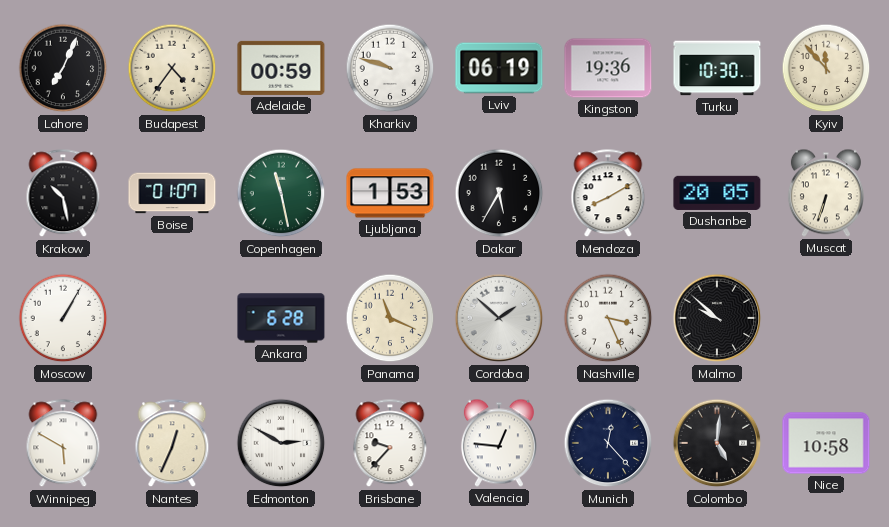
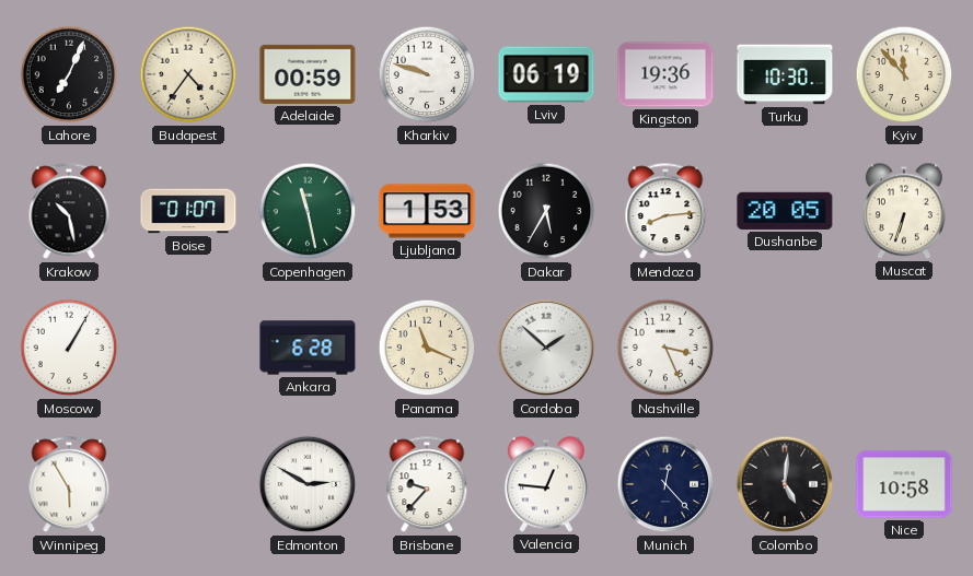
Mendoza: 8:10 -> 8:14 (665, 212)
Malmo: 9:52 -> none (717, 318)
Winnipeg: 5:50 -> 5:55 (69, 485)
Nantes: 12:34 -> none (172, 444)
